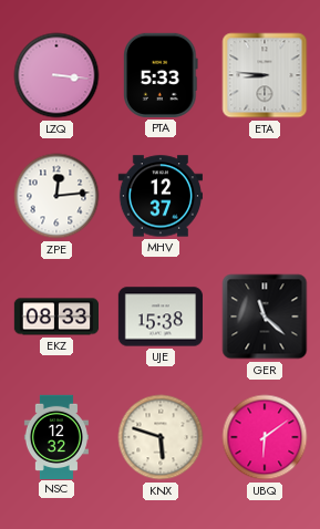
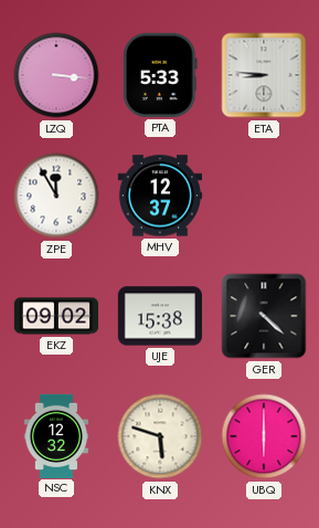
ZPE: 12:14 -> 11:55 (56, 196)
EKZ: 08:33 -> 09:02 (55, 316)
GER: 11:22 -> 4:22 (264, 316)
UBQ: 6:09 -> 6:00 (264, 436)
